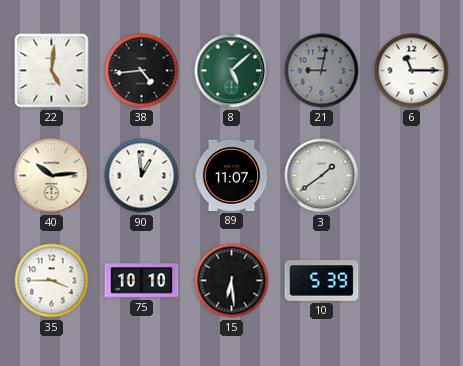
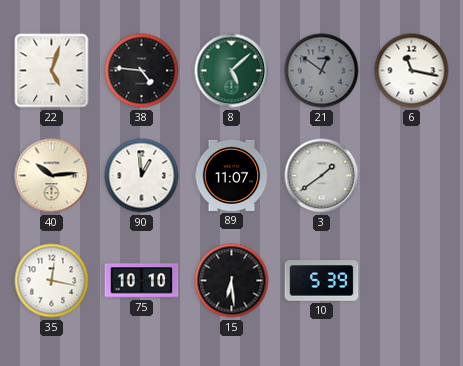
22: 5:01 -> 5:03 (52, 71)
38: 4:44 -> 4:46 (142, 71)
21: 9:02 -> 12:51 (322, 71)
6: 11:15 -> 11:17 (412, 71)
35: 3:45 -> 12:17 (52, 281)
